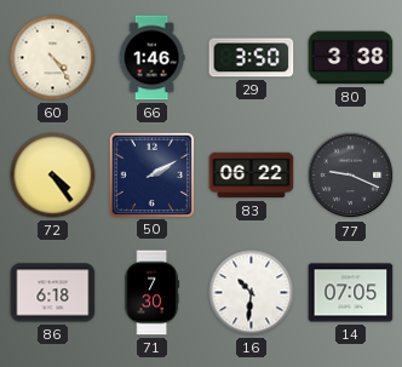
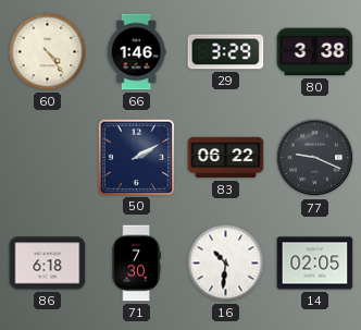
29: 3:50 -> 3:29 (226, 52)
72: 4:24 -> none (53, 176)
14: 07:05 -> 02:05 (315, 264)
